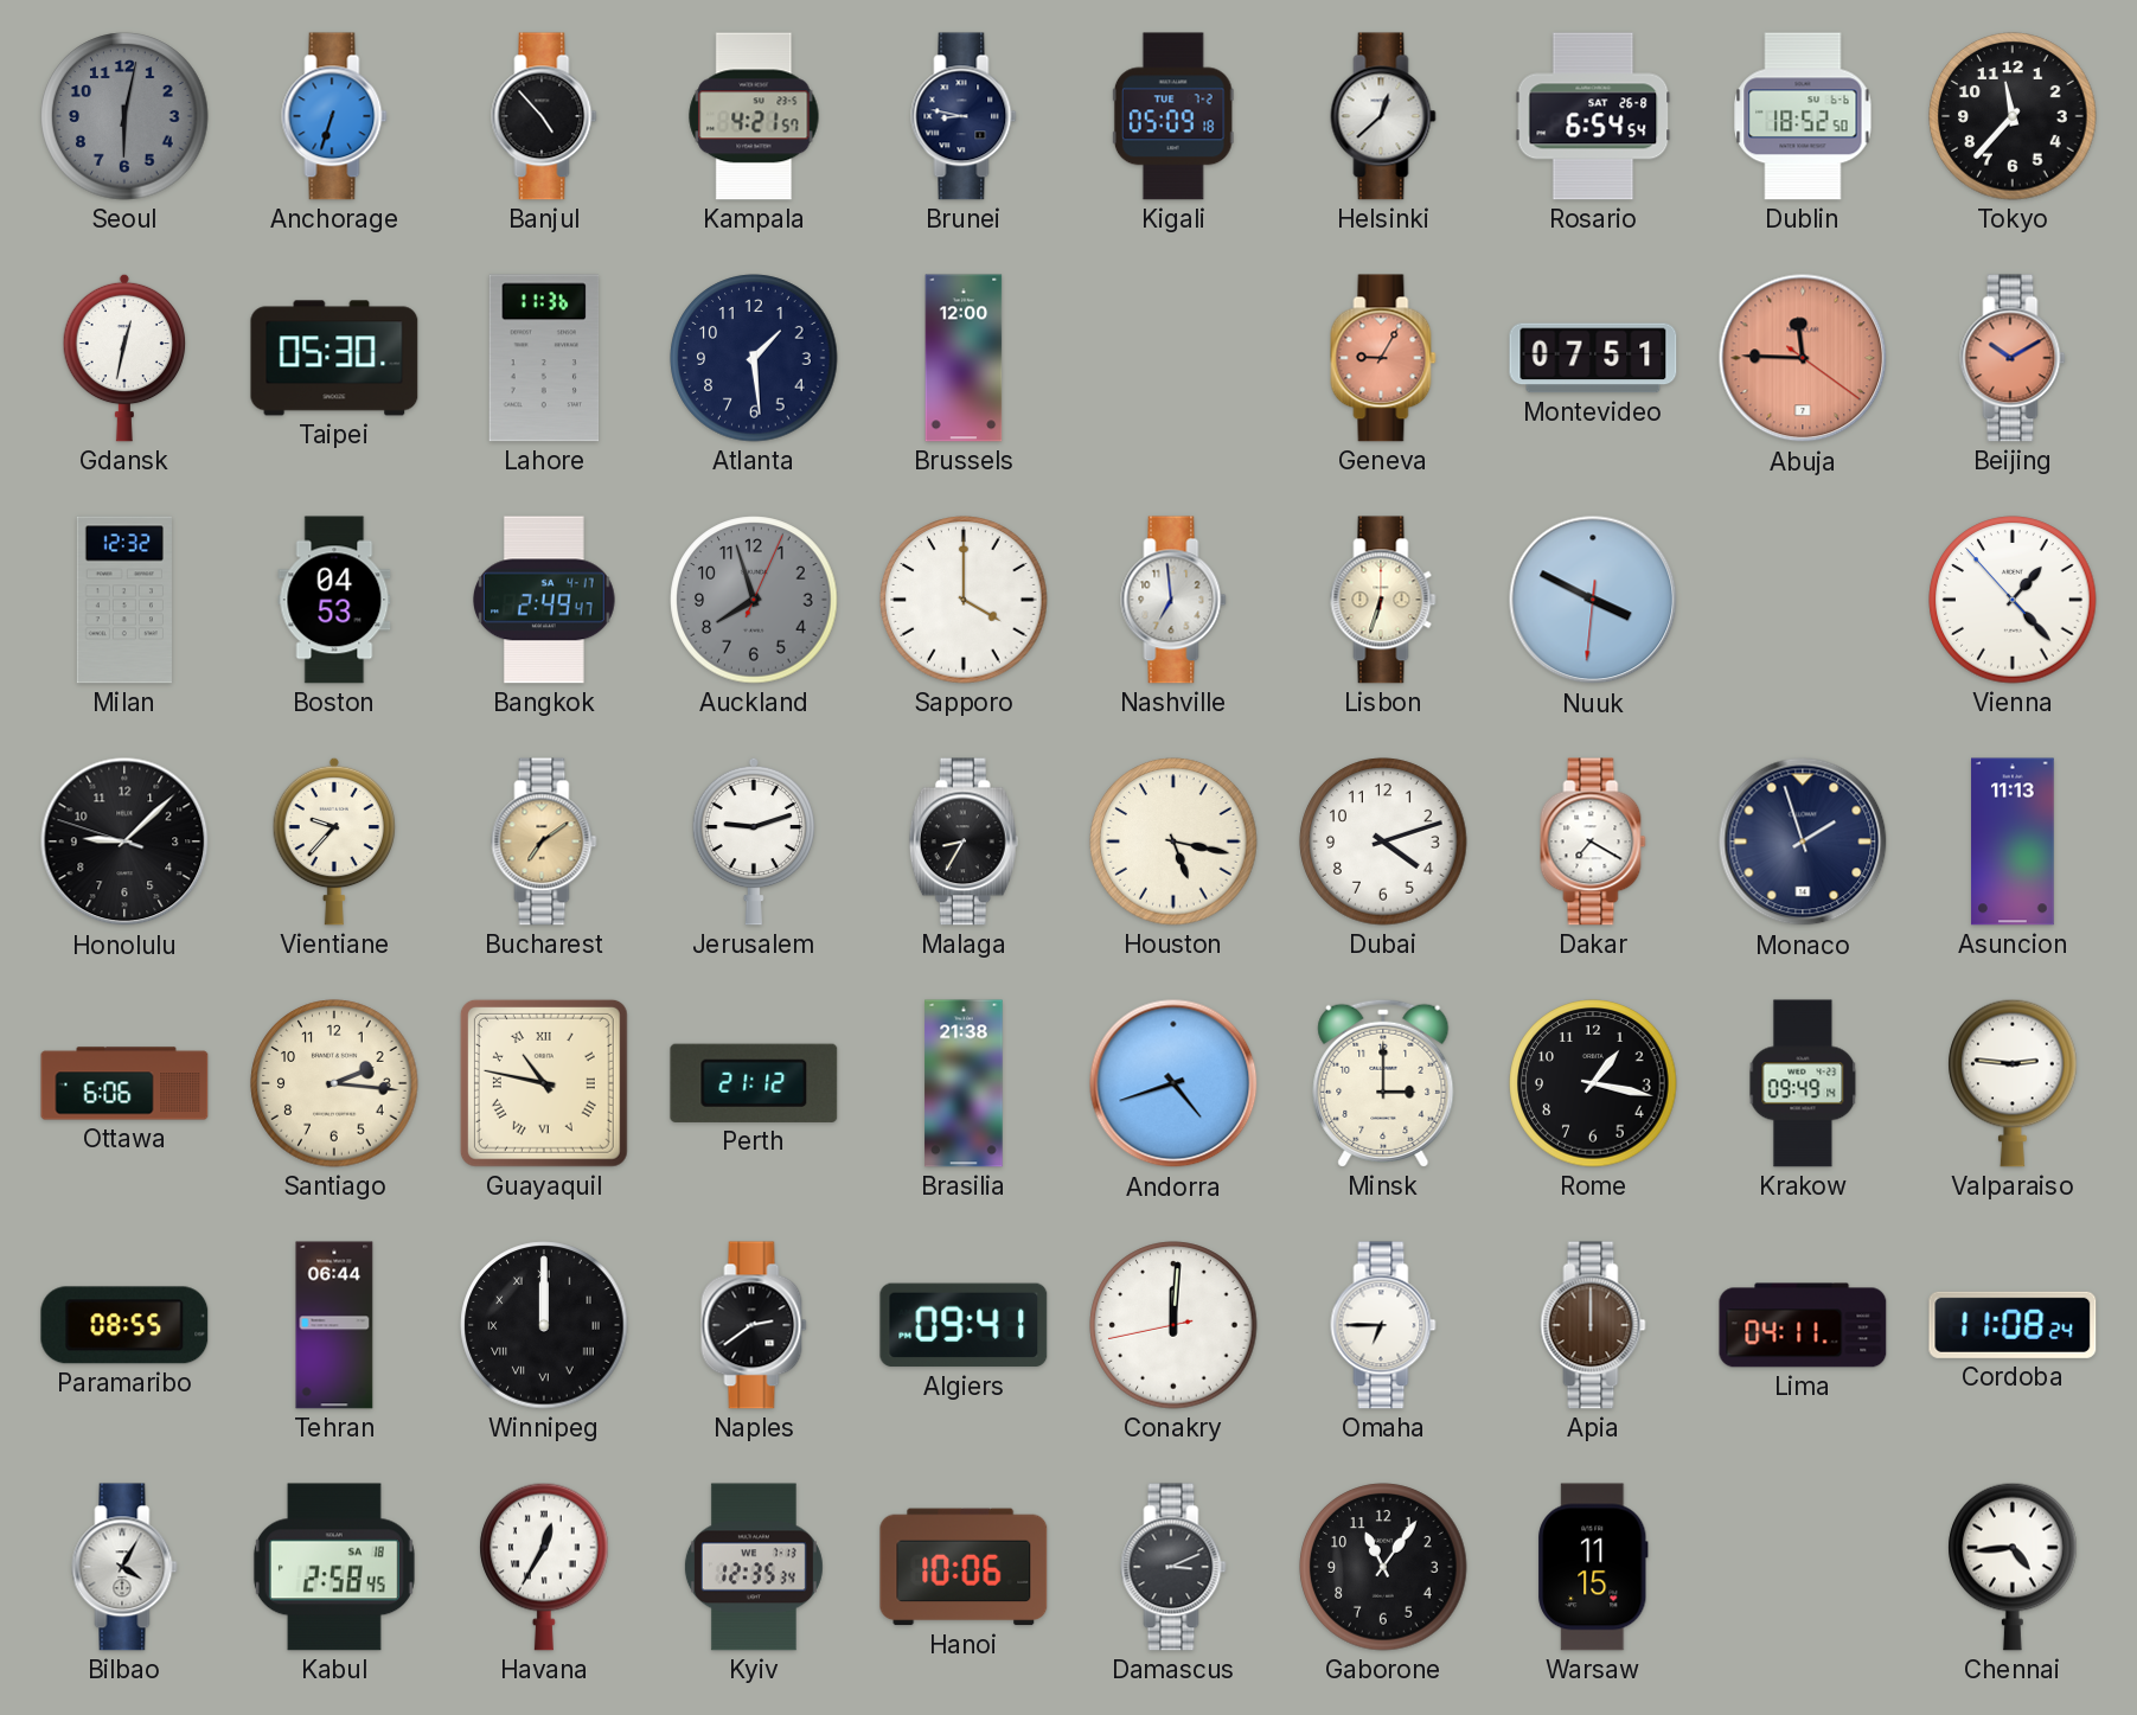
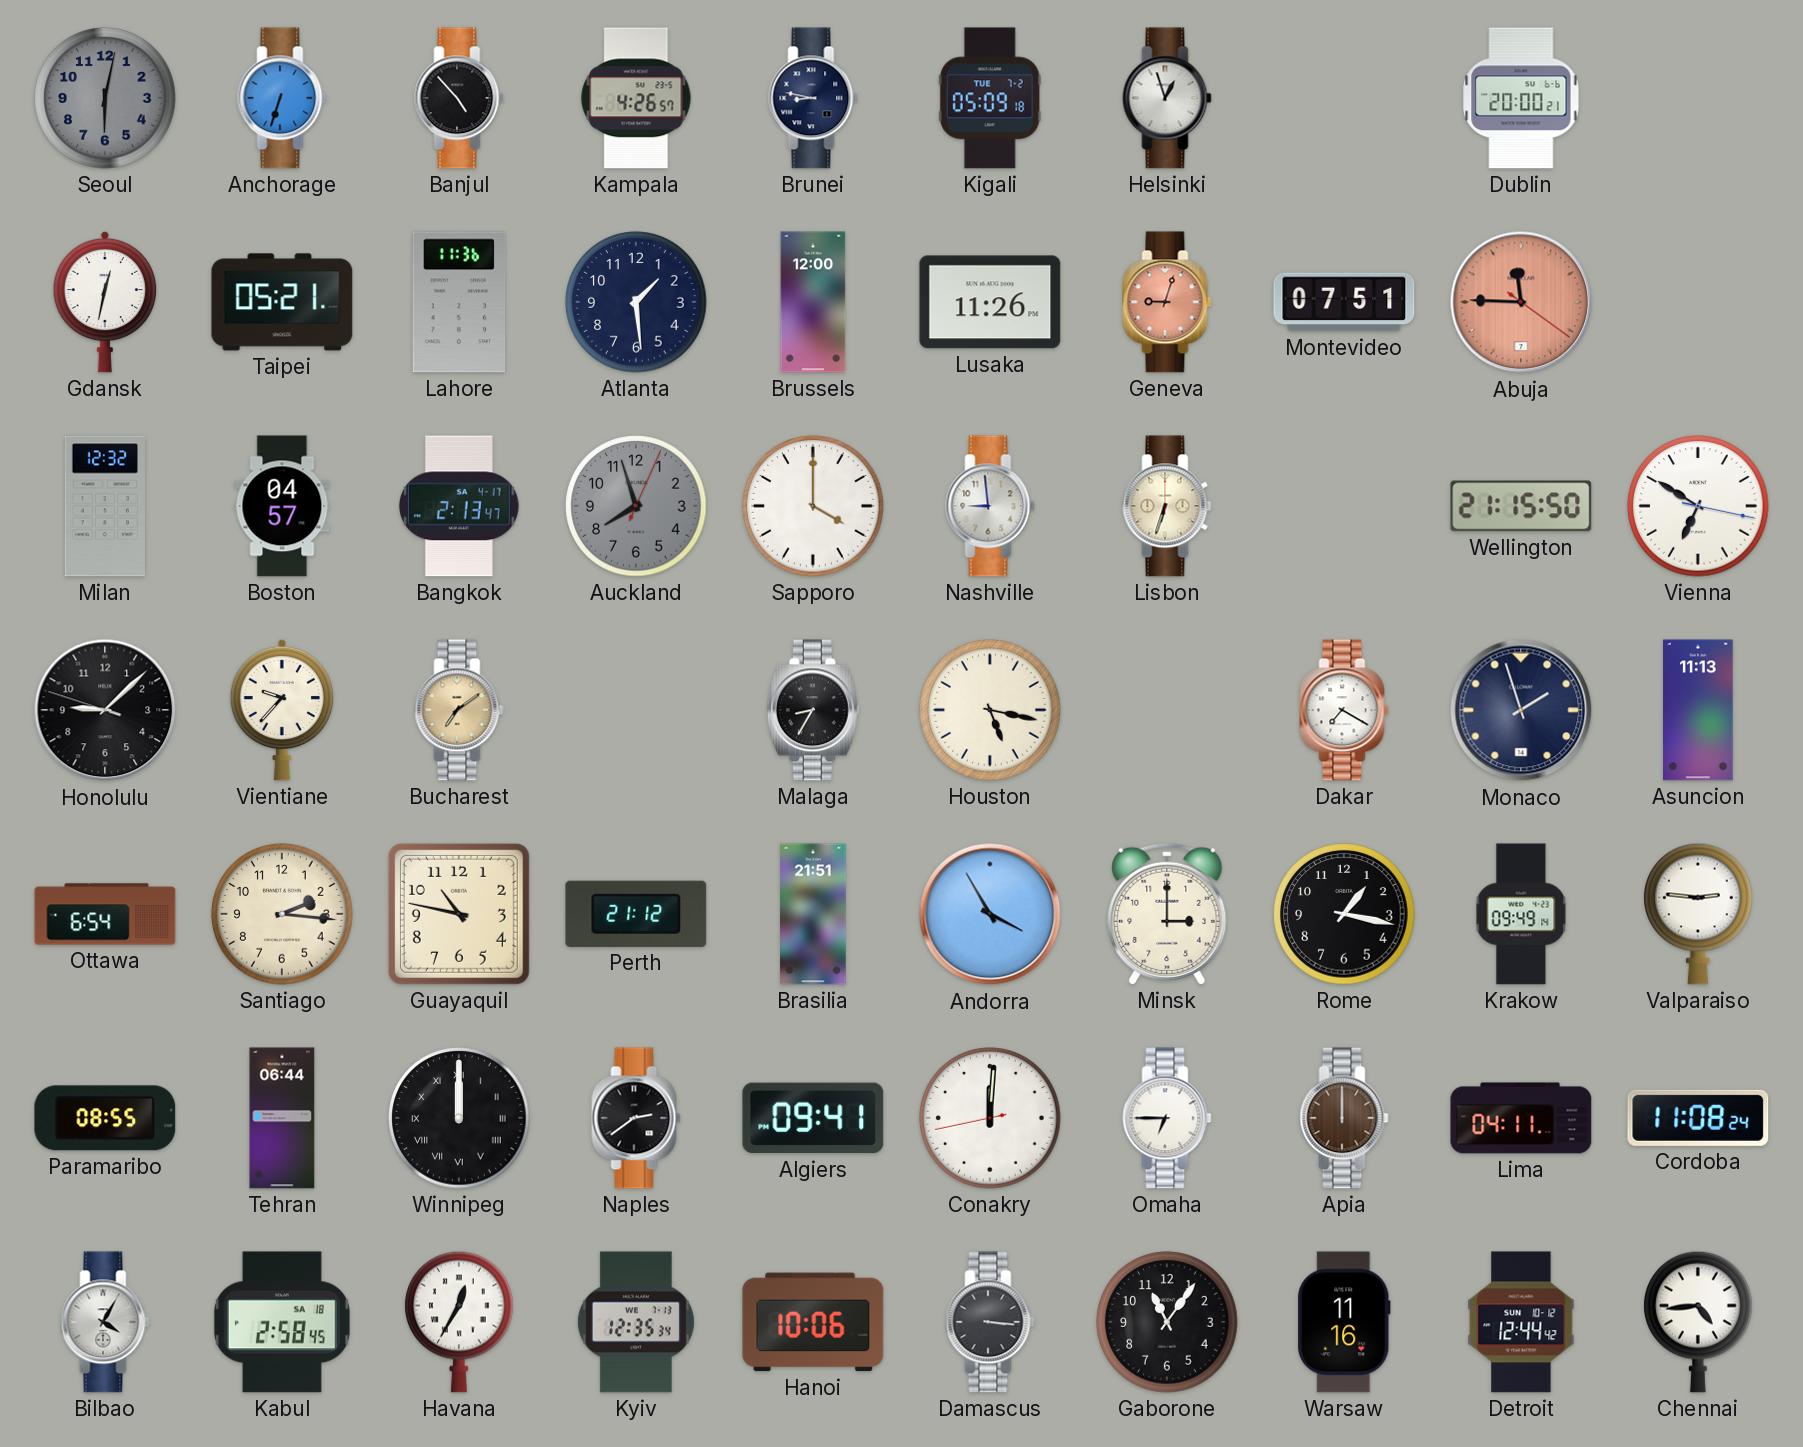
Kampala: 4:21 -> 4:26 (636, 98)
Helsinki: 12:38 -> 12:57 (1167, 98)
Rosario: 6:54 -> none (1593, 116)
Dublin: 18:52 -> 20:00 (1521, 98)
Tokyo: 11:37 -> none (2013, 116)
Taipei: 05:30 -> 05:21 (282, 302)
Lusaka: none -> 11:26 (990, 302)
Geneva: 9:05 -> 9:03 (1167, 302)
Beijing: 10:10 -> none (2013, 358)
Boston: 04:53 -> 04:57 (282, 506)
Bangkok: 2:49 -> 2:13 (460, 506)
Nashville: 6:59 -> 8:59 (990, 506)
Nuuk: 3:49 -> none (1593, 600)
Wellington: none -> 21:15 (1521, 506)
Vienna: 1:22 -> 6:50 (1698, 506)
Jerusalem: 9:12 -> none (754, 841)
Dubai: 4:12 -> none (1383, 841)
Ottawa: 6:06 -> 6:54 (105, 914)
Guayaquil numerals: Roman -> Arabic (459, 914)
Brasilia: 21:38 -> 21:51 (813, 914)
Andorra: 4:42 -> 3:55 (990, 914)
Damascus: 3:11 -> 3:16 (990, 1322)
Warsaw: 11:15 -> 11:16 (1344, 1322)
Detroit: none -> 12:44 (1521, 1322)
